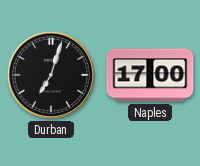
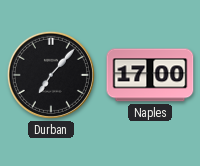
Durban: 7:03 -> 7:07 (51, 75)
